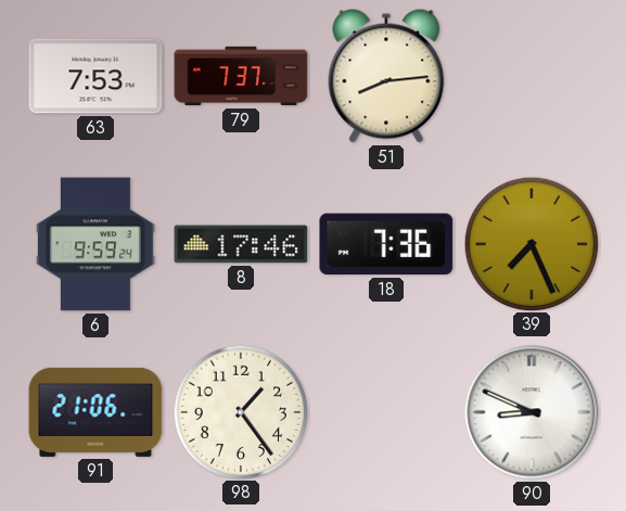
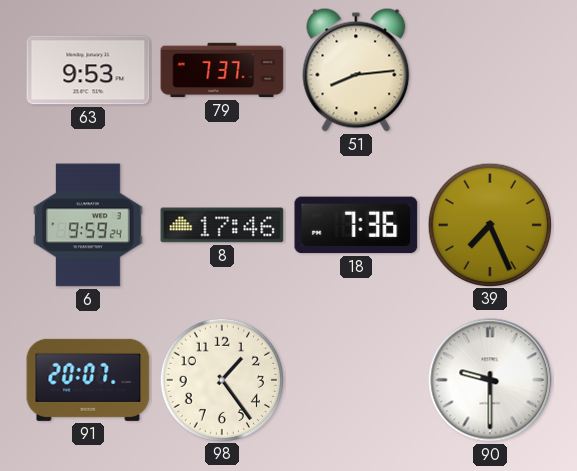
63: 7:53 -> 9:53 (88, 70)
91: 21:06 -> 20:07 (88, 380)
90: 8:49 -> 9:30 (490, 380)
